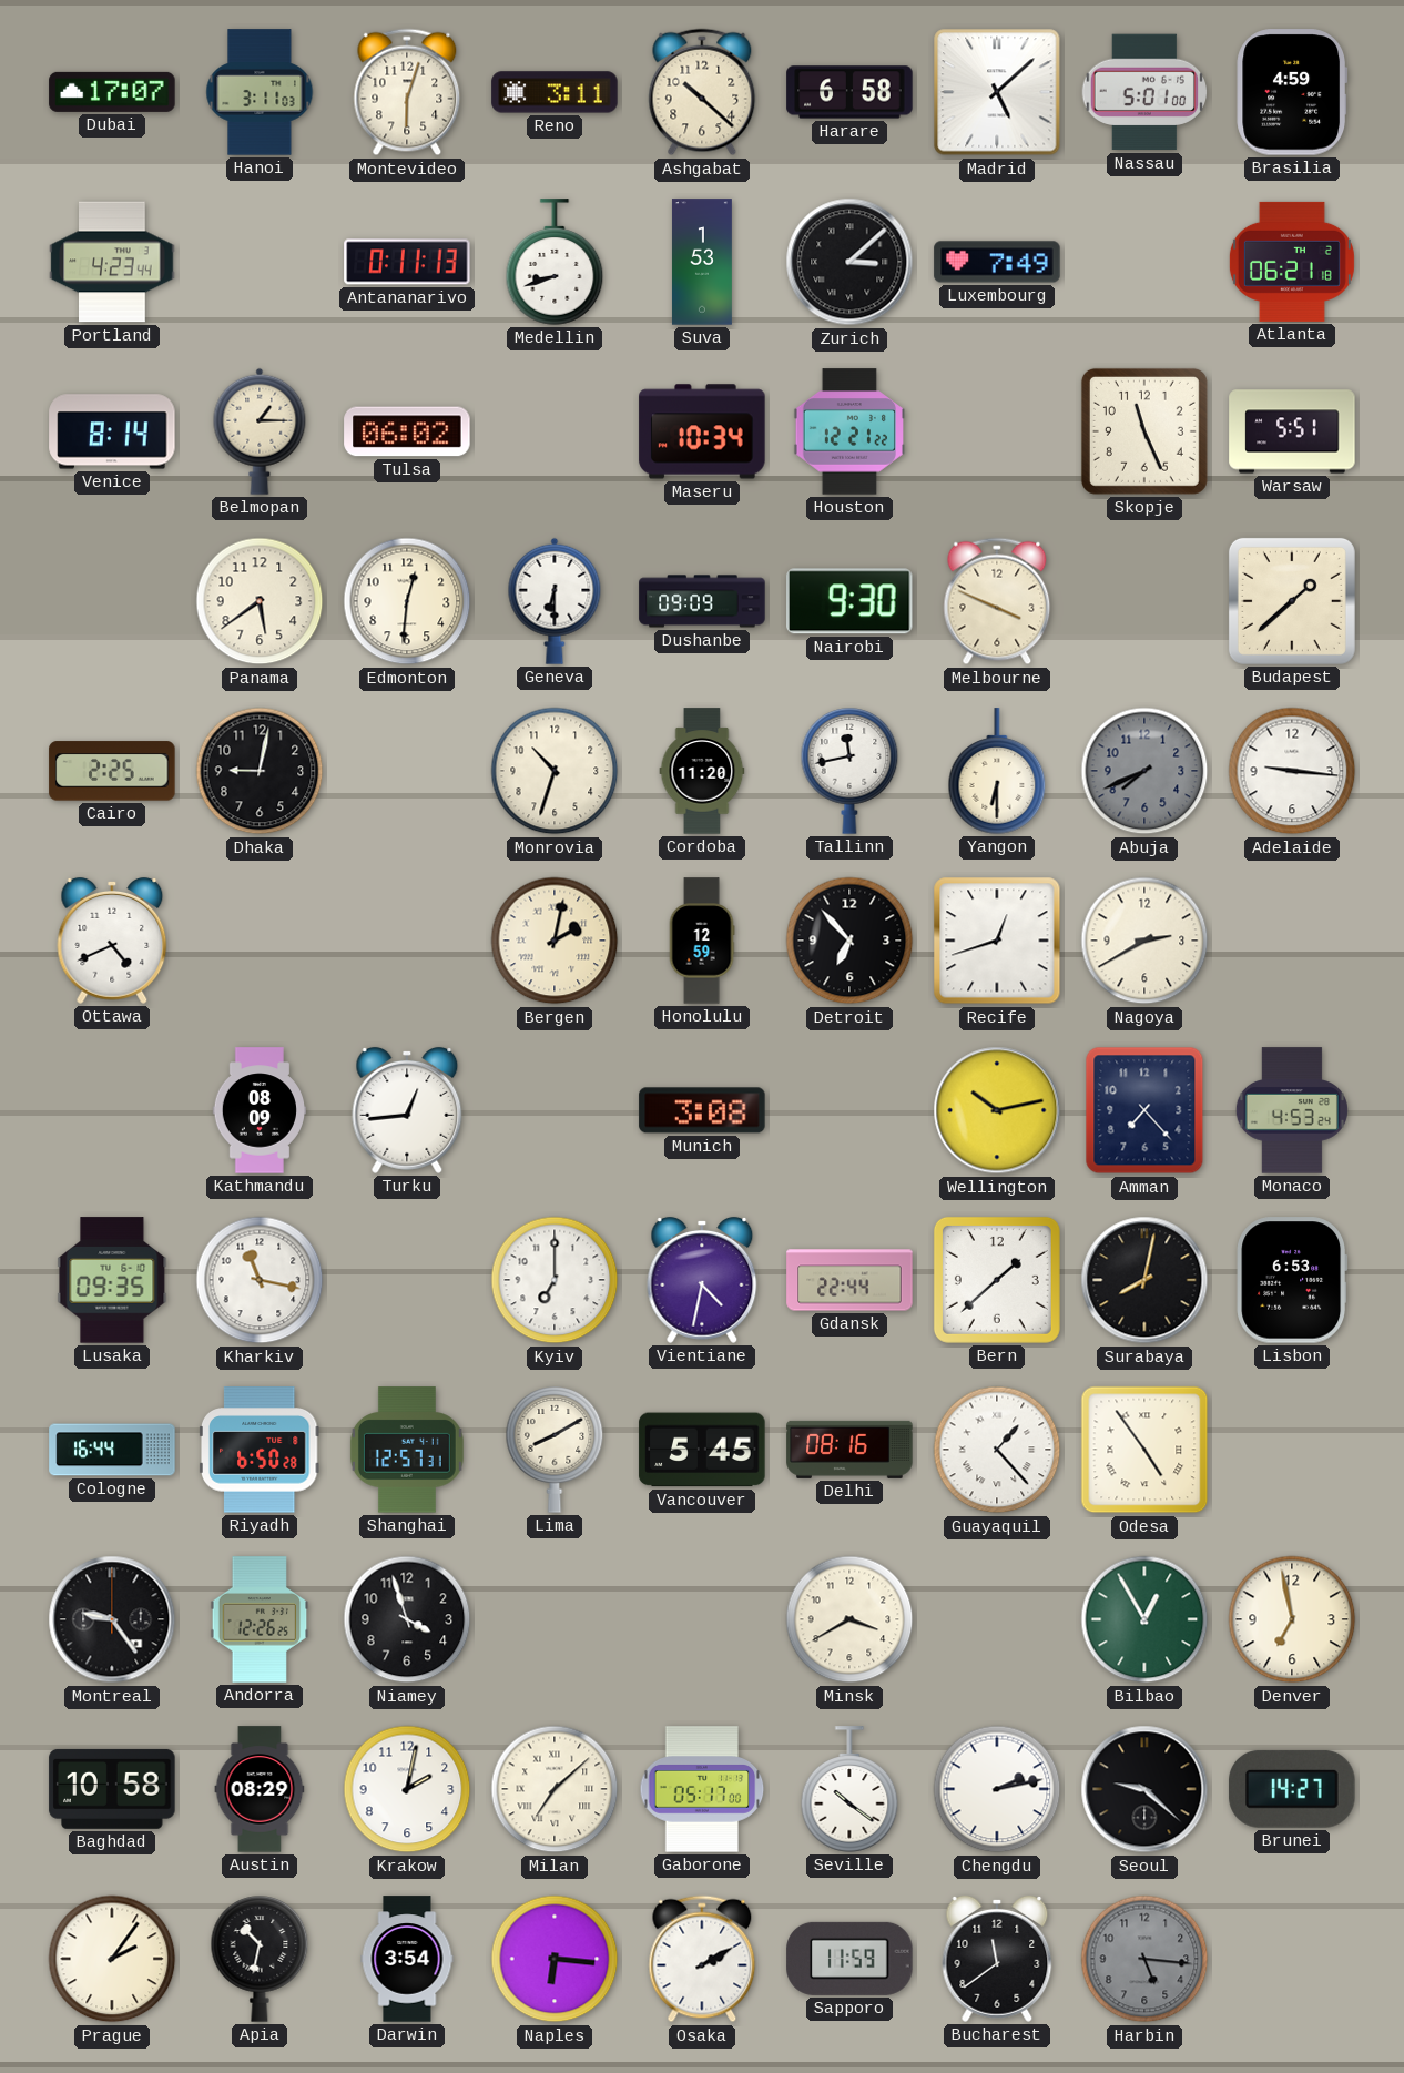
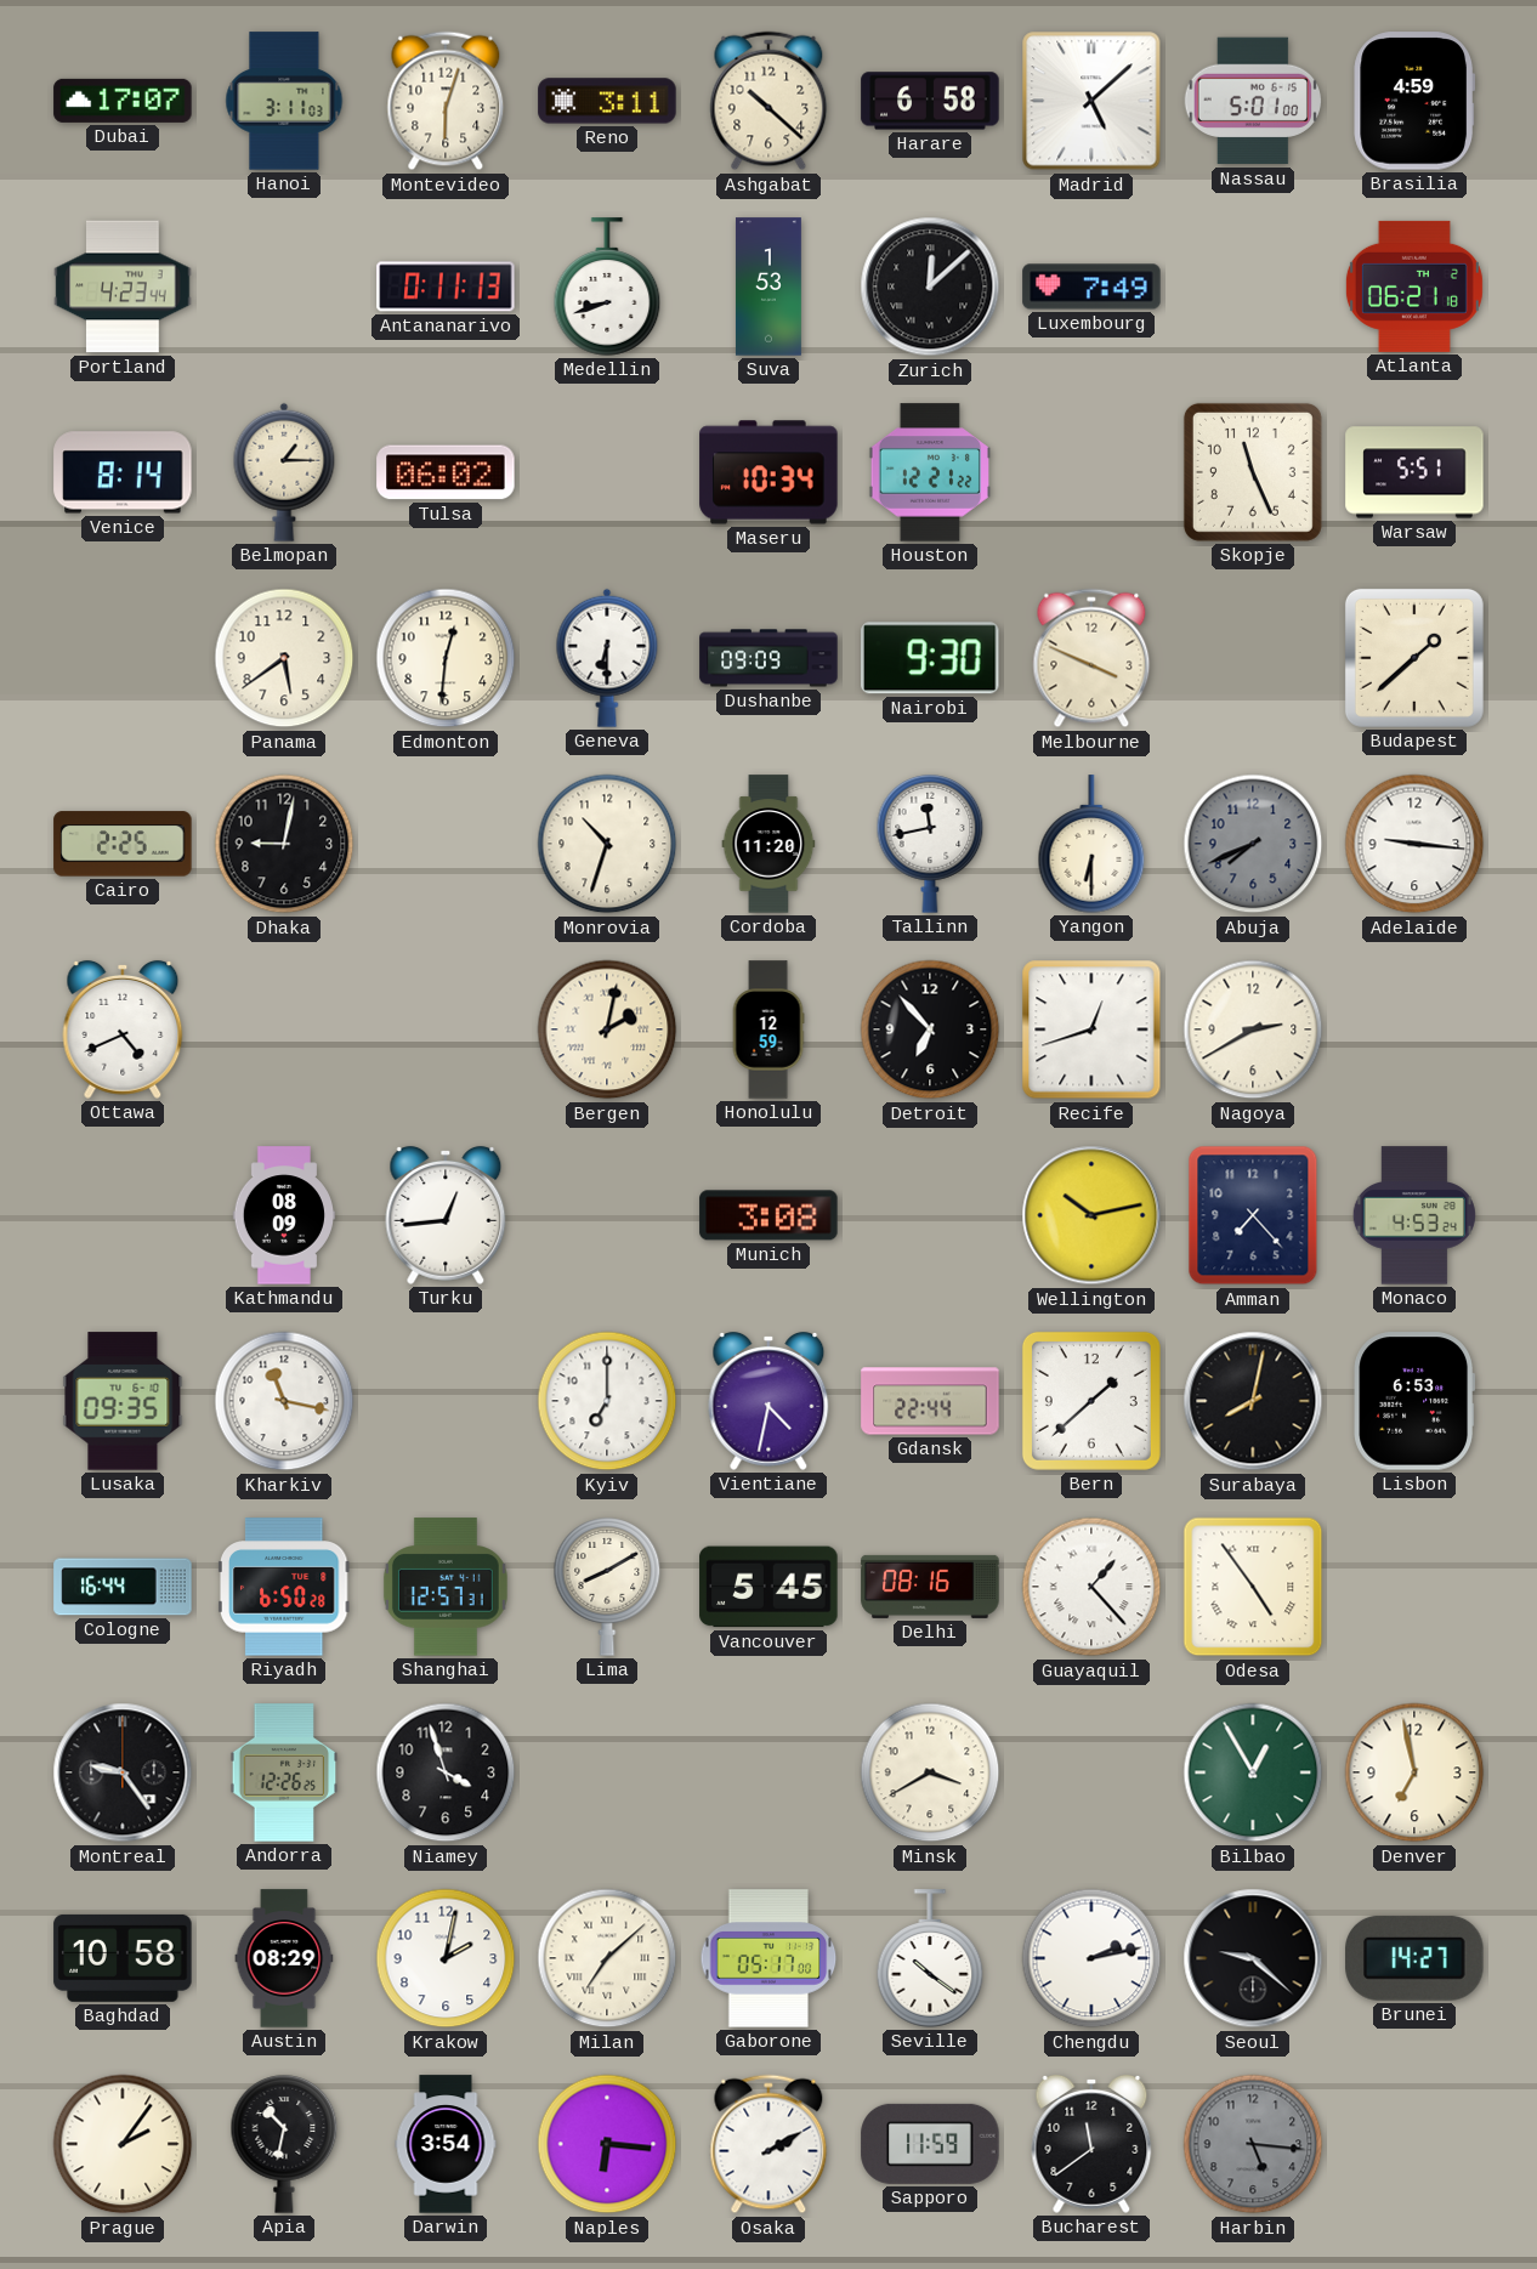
Zurich: 3:08 -> 12:08 (930, 287)
